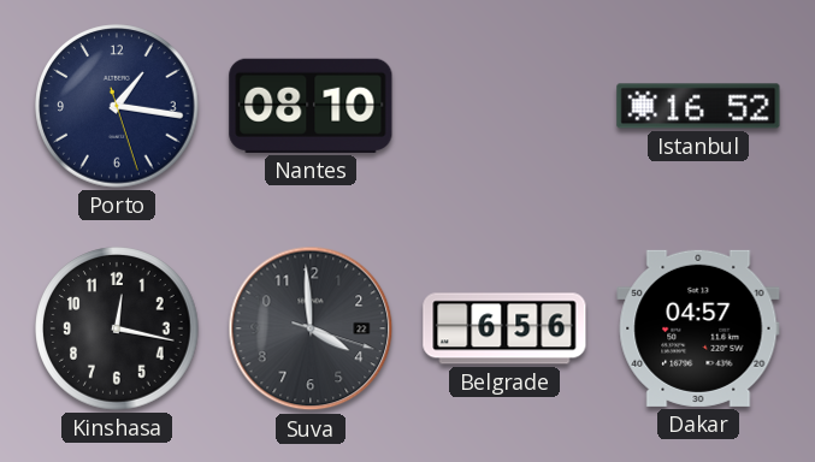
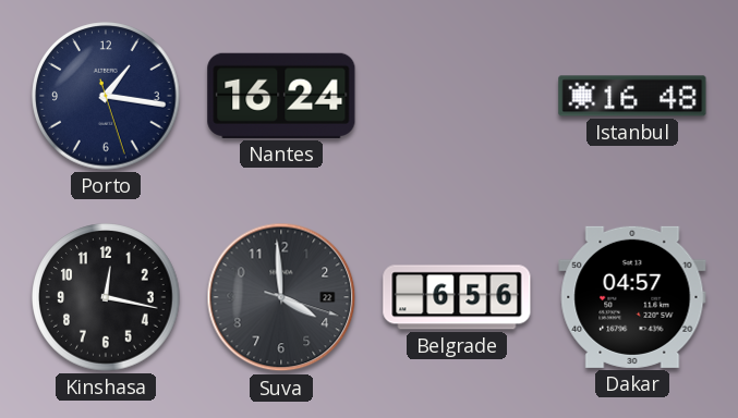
Nantes: 08:10 -> 16:24 (281, 96)
Istanbul: 16:52 -> 16:48 (632, 96)
